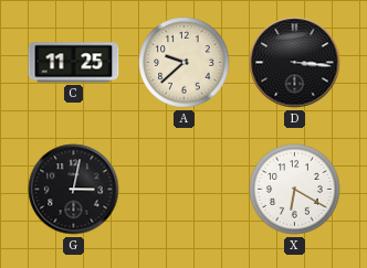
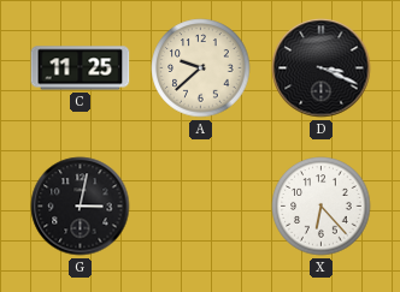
D: 3:16 -> 3:19 (322, 68)
X: 6:20 -> 6:23 (322, 207)
